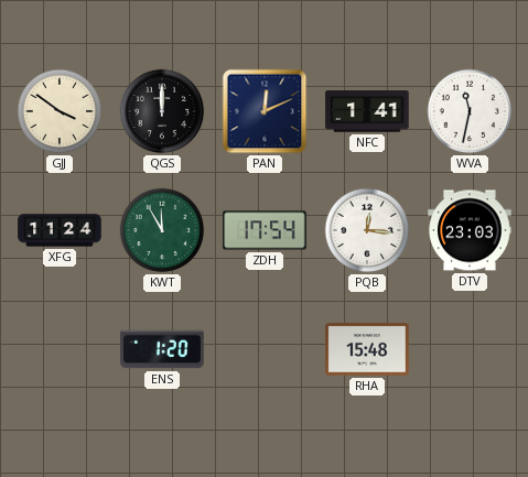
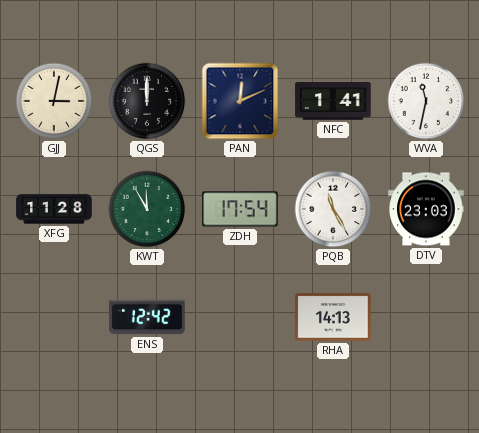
GJJ: 3:51 -> 3:02 (54, 101)
XFG: 11:24 -> 11:28 (54, 209)
PQB: 12:16 -> 11:25 (333, 209)
ENS: 1:20 -> 12:42 (147, 317)
RHA: 15:48 -> 14:13 (333, 317)
